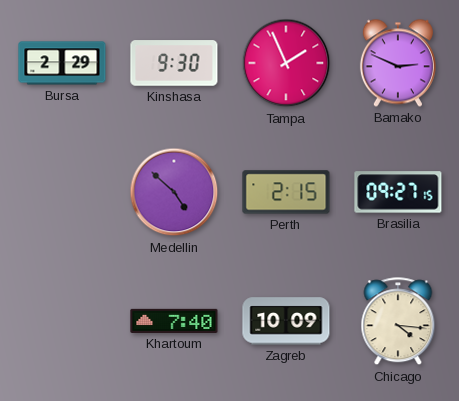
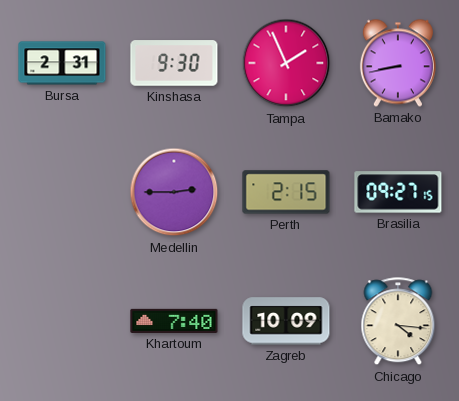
Bursa: 2:29 -> 2:31 (62, 63)
Bamako: 2:49 -> 8:43 (398, 63)
Medellin: 4:52 -> 2:45 (174, 192)
